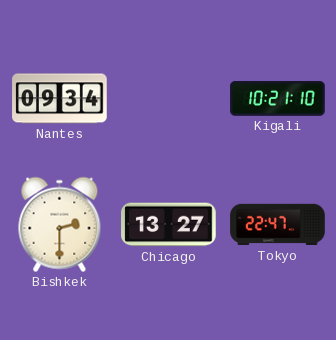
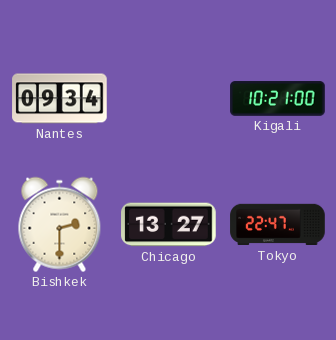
Kigali: 10:21:10 -> 10:21:00 (278, 99)
